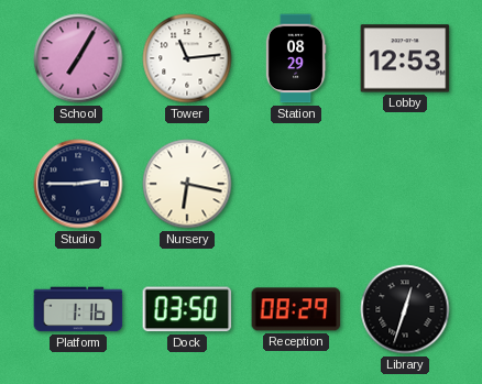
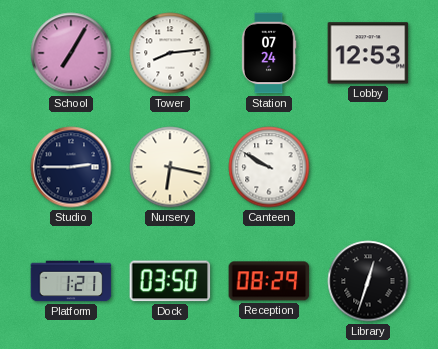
Tower: 11:14 -> 8:14 (170, 53)
Station: 08:29 -> 07:24 (269, 53)
Canteen: none -> 9:50 (269, 167)
Platform: 1:16 -> 1:21 (71, 281)
